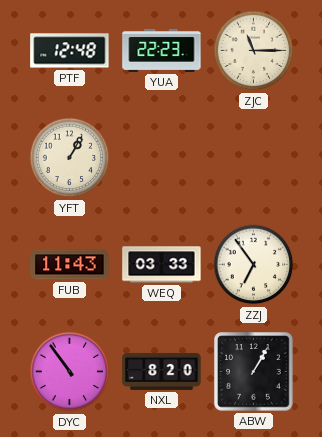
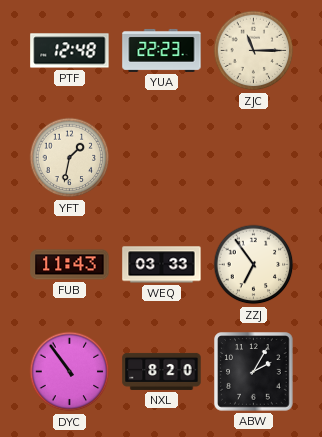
YFT: 1:05 -> 1:32 (70, 158)
ABW: 1:05 -> 2:05 (254, 372)
